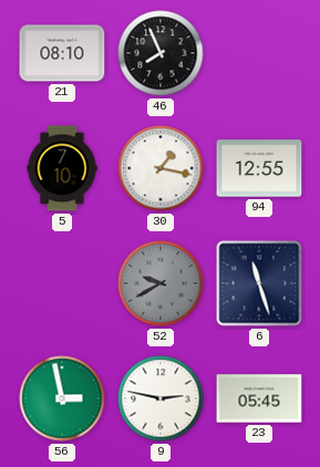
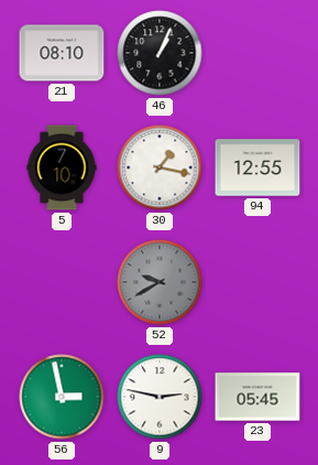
46: 7:56 -> 1:04 (160, 53)
6: 11:27 -> none (259, 283)
